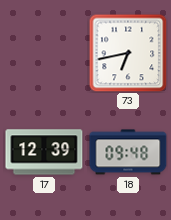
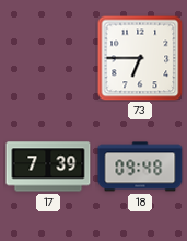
73: 6:43 -> 6:45 (140, 58)
17: 12:39 -> 7:39 (48, 167)
